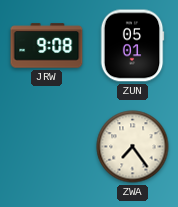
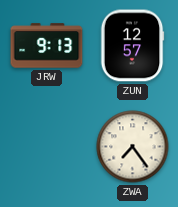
JRW: 9:08 -> 9:13 (47, 46)
ZUN: 05:01 -> 12:57 (132, 46)
